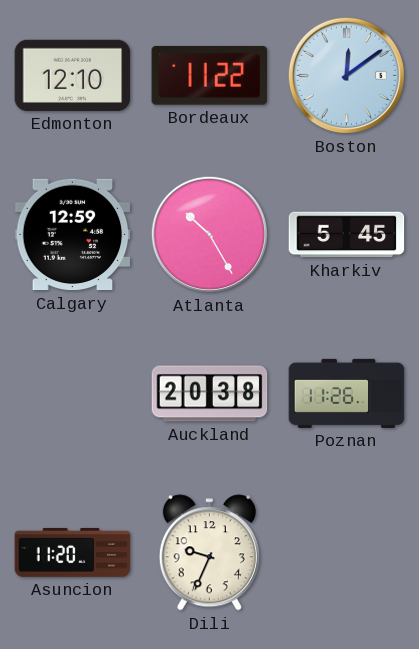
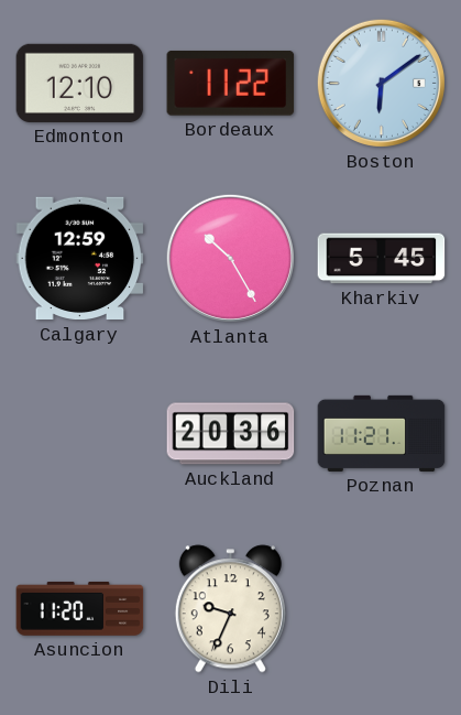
Boston: 12:09 -> 6:09 (381, 83)
Auckland: 20:38 -> 20:36 (231, 434)
Poznan: 11:26 -> 11:21 (382, 433)
